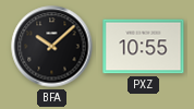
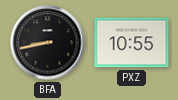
BFA: 10:08 -> 8:43 (48, 43)
